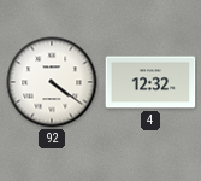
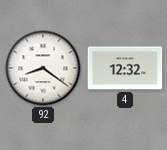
92: 4:21 -> 8:21 (43, 68)
